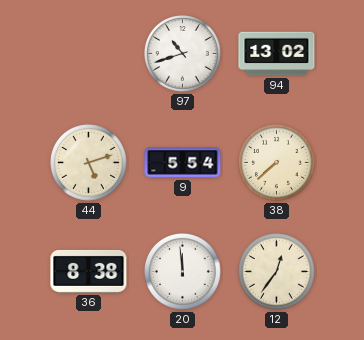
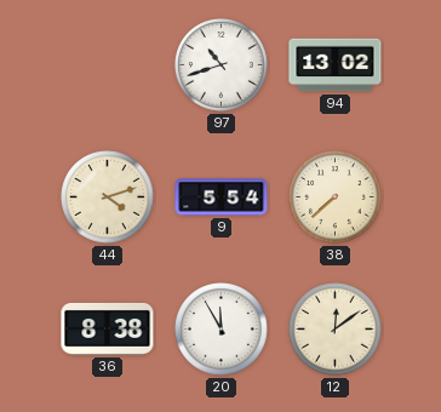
44: 5:12 -> 4:12 (108, 198)
20: 11:59 -> 11:55 (222, 330)
12: 12:36 -> 12:09 (336, 330)
